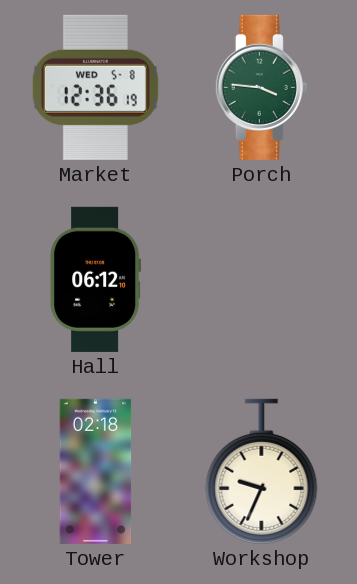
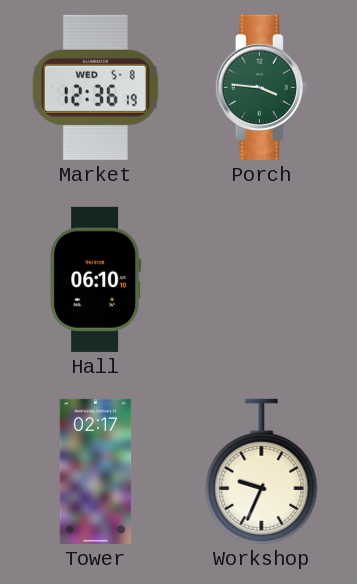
Hall: 06:12 -> 06:10 (96, 279)
Tower: 02:18 -> 02:17 (96, 471)
